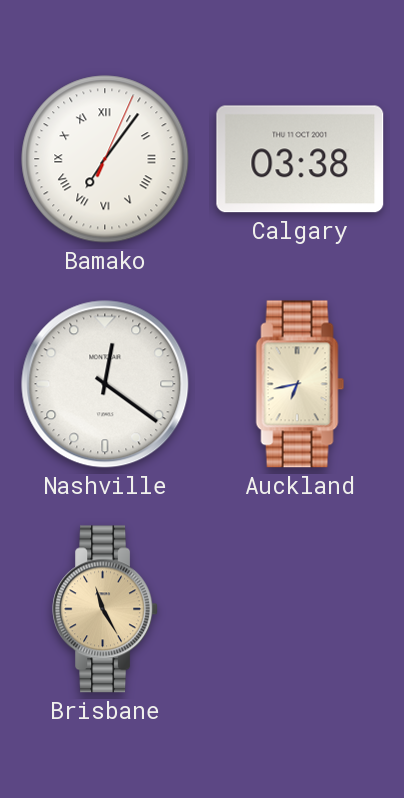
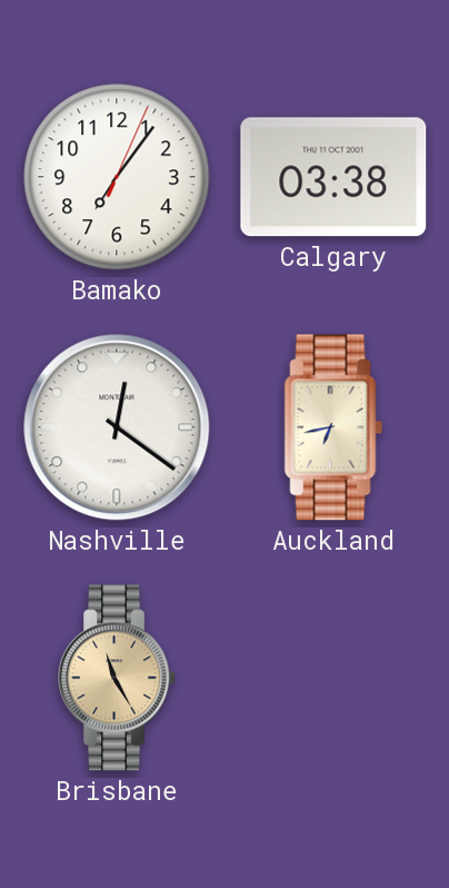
Bamako numerals: Roman -> Arabic (117, 177)
